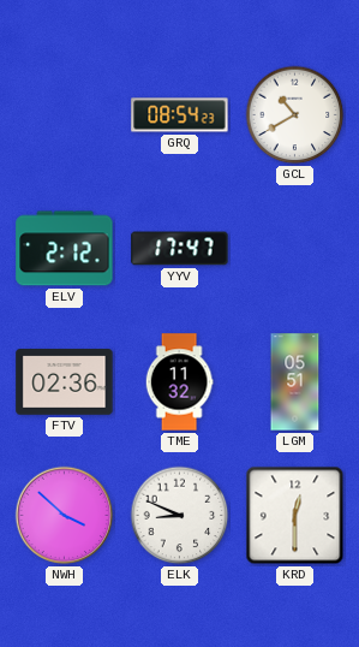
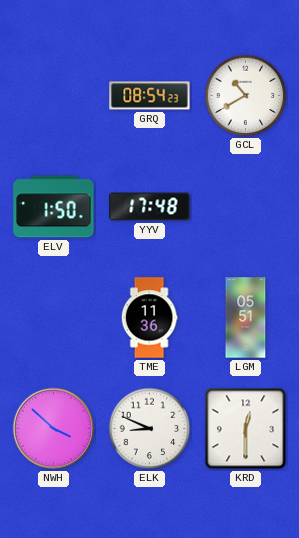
ELV: 2:12 -> 1:50 (54, 207)
YYV: 17:47 -> 17:48 (150, 207)
FTV: 02:36 -> none (65, 382)
TME: 11:32 -> 11:36 (149, 318)
